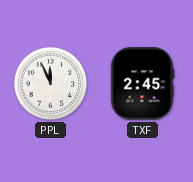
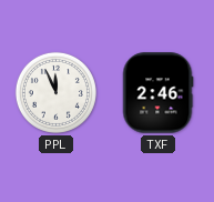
TXF: 2:45 -> 2:46 (157, 93)
